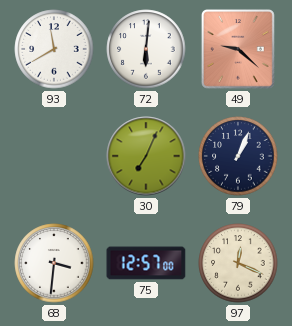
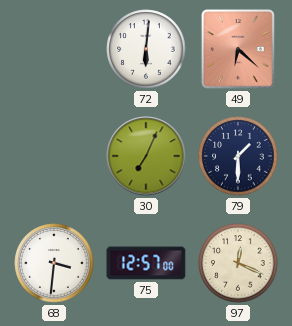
93: 11:40 -> none (54, 49)
49: 9:22 -> 6:22 (238, 49)
79: 1:04 -> 1:30 (238, 156)
